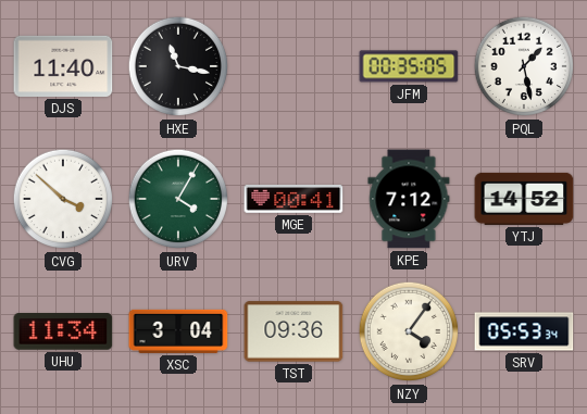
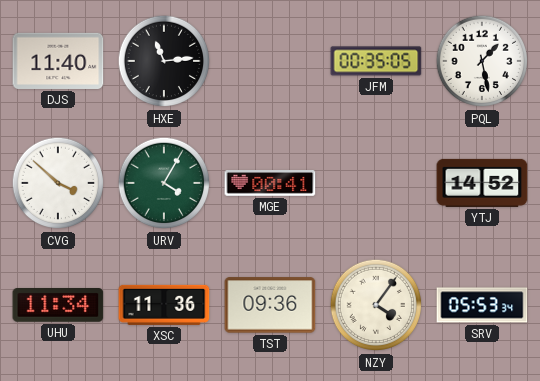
HXE: 11:17 -> 11:14 (164, 61)
KPE: 7:12 -> none (409, 199)
XSC: 3:04 -> 11:36 (164, 305)
